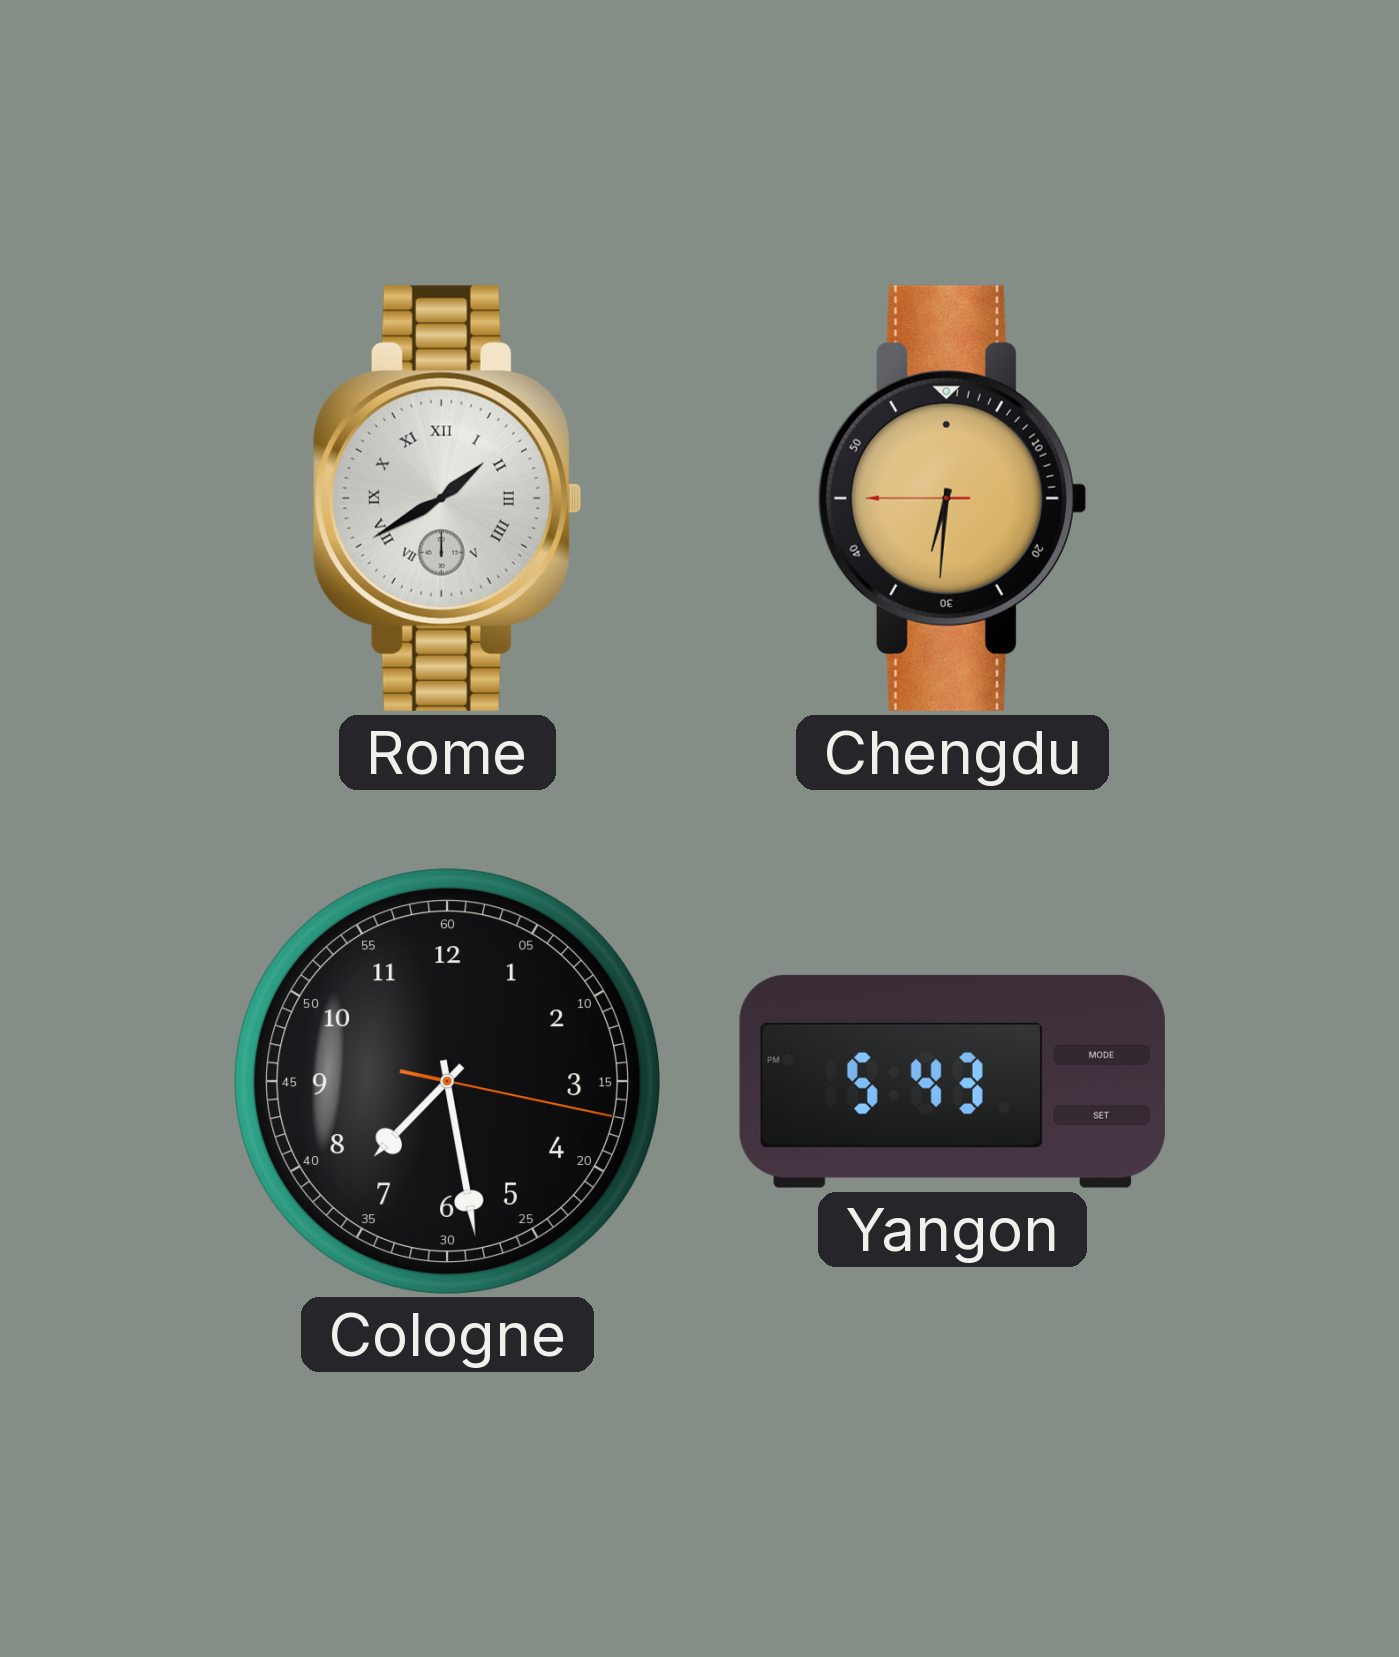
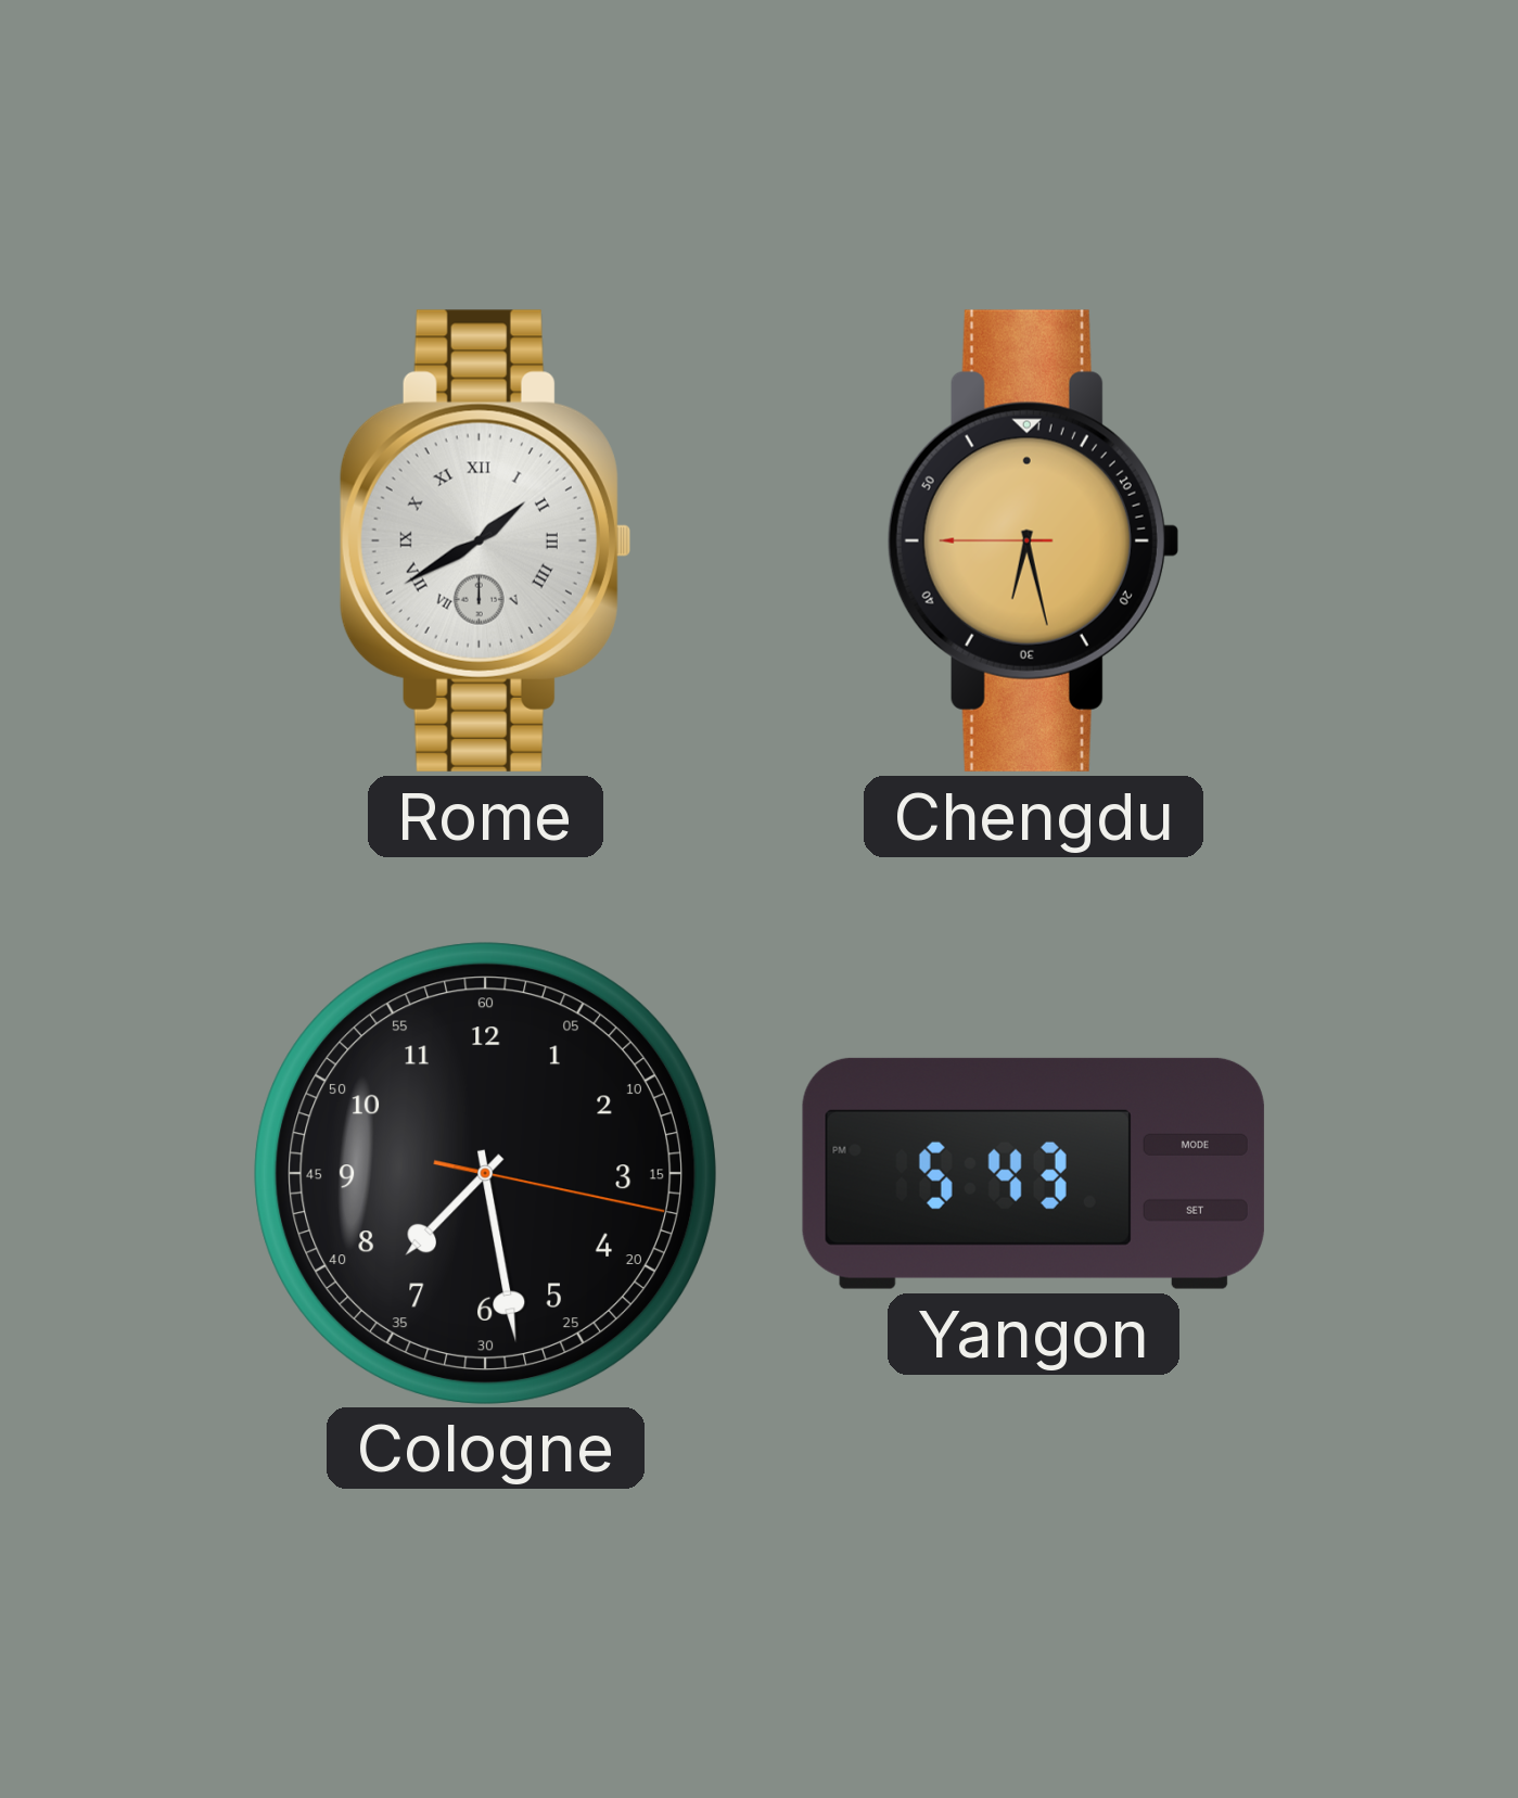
Chengdu: 6:30 -> 6:27 (1033, 540)
